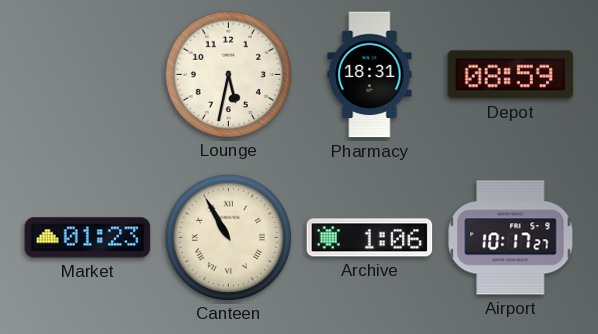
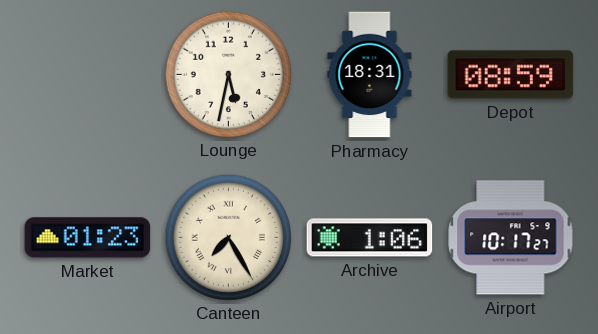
Canteen: 10:55 -> 7:25 (228, 237)
